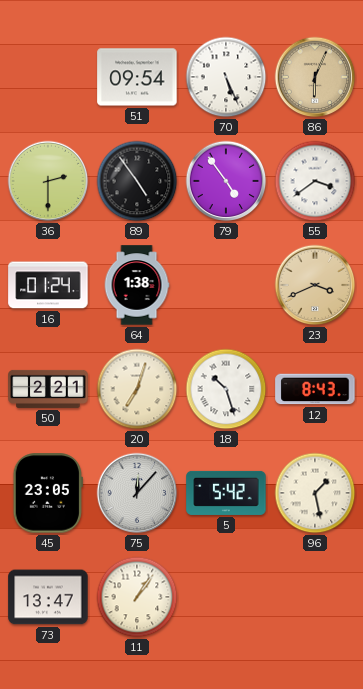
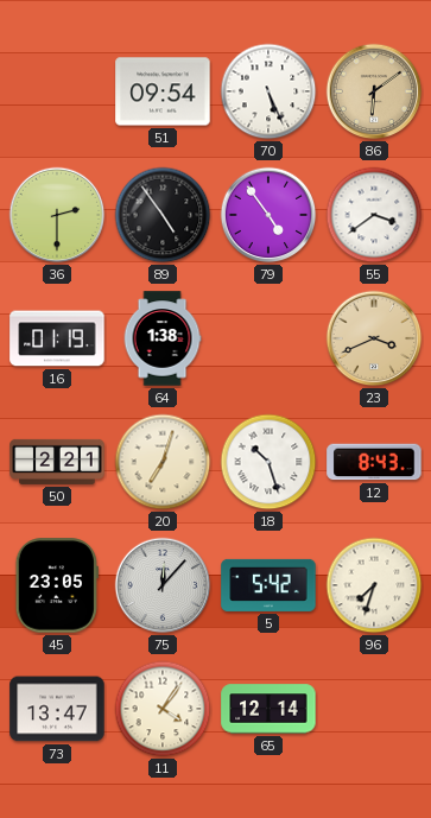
86: 6:04 -> 6:09 (374, 91)
16: 01:24 -> 01:19 (57, 338)
96: 1:28 -> 7:33 (374, 585)
11: 1:06 -> 4:06 (163, 709)
65: none -> 12:14 (268, 709)
